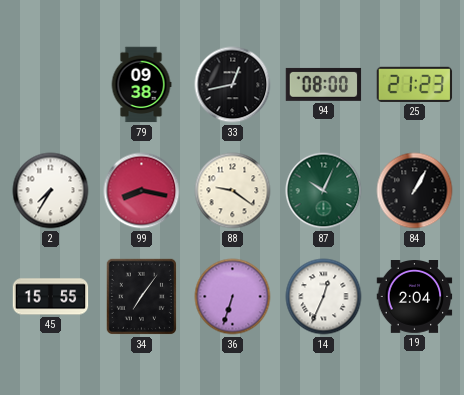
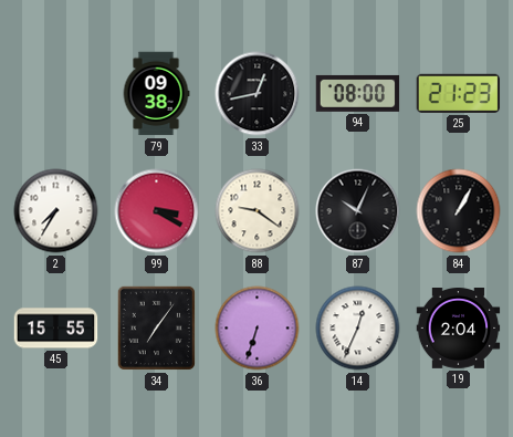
99: 8:17 -> 3:20 (157, 211)
87 dial: green -> black (358, 211)
